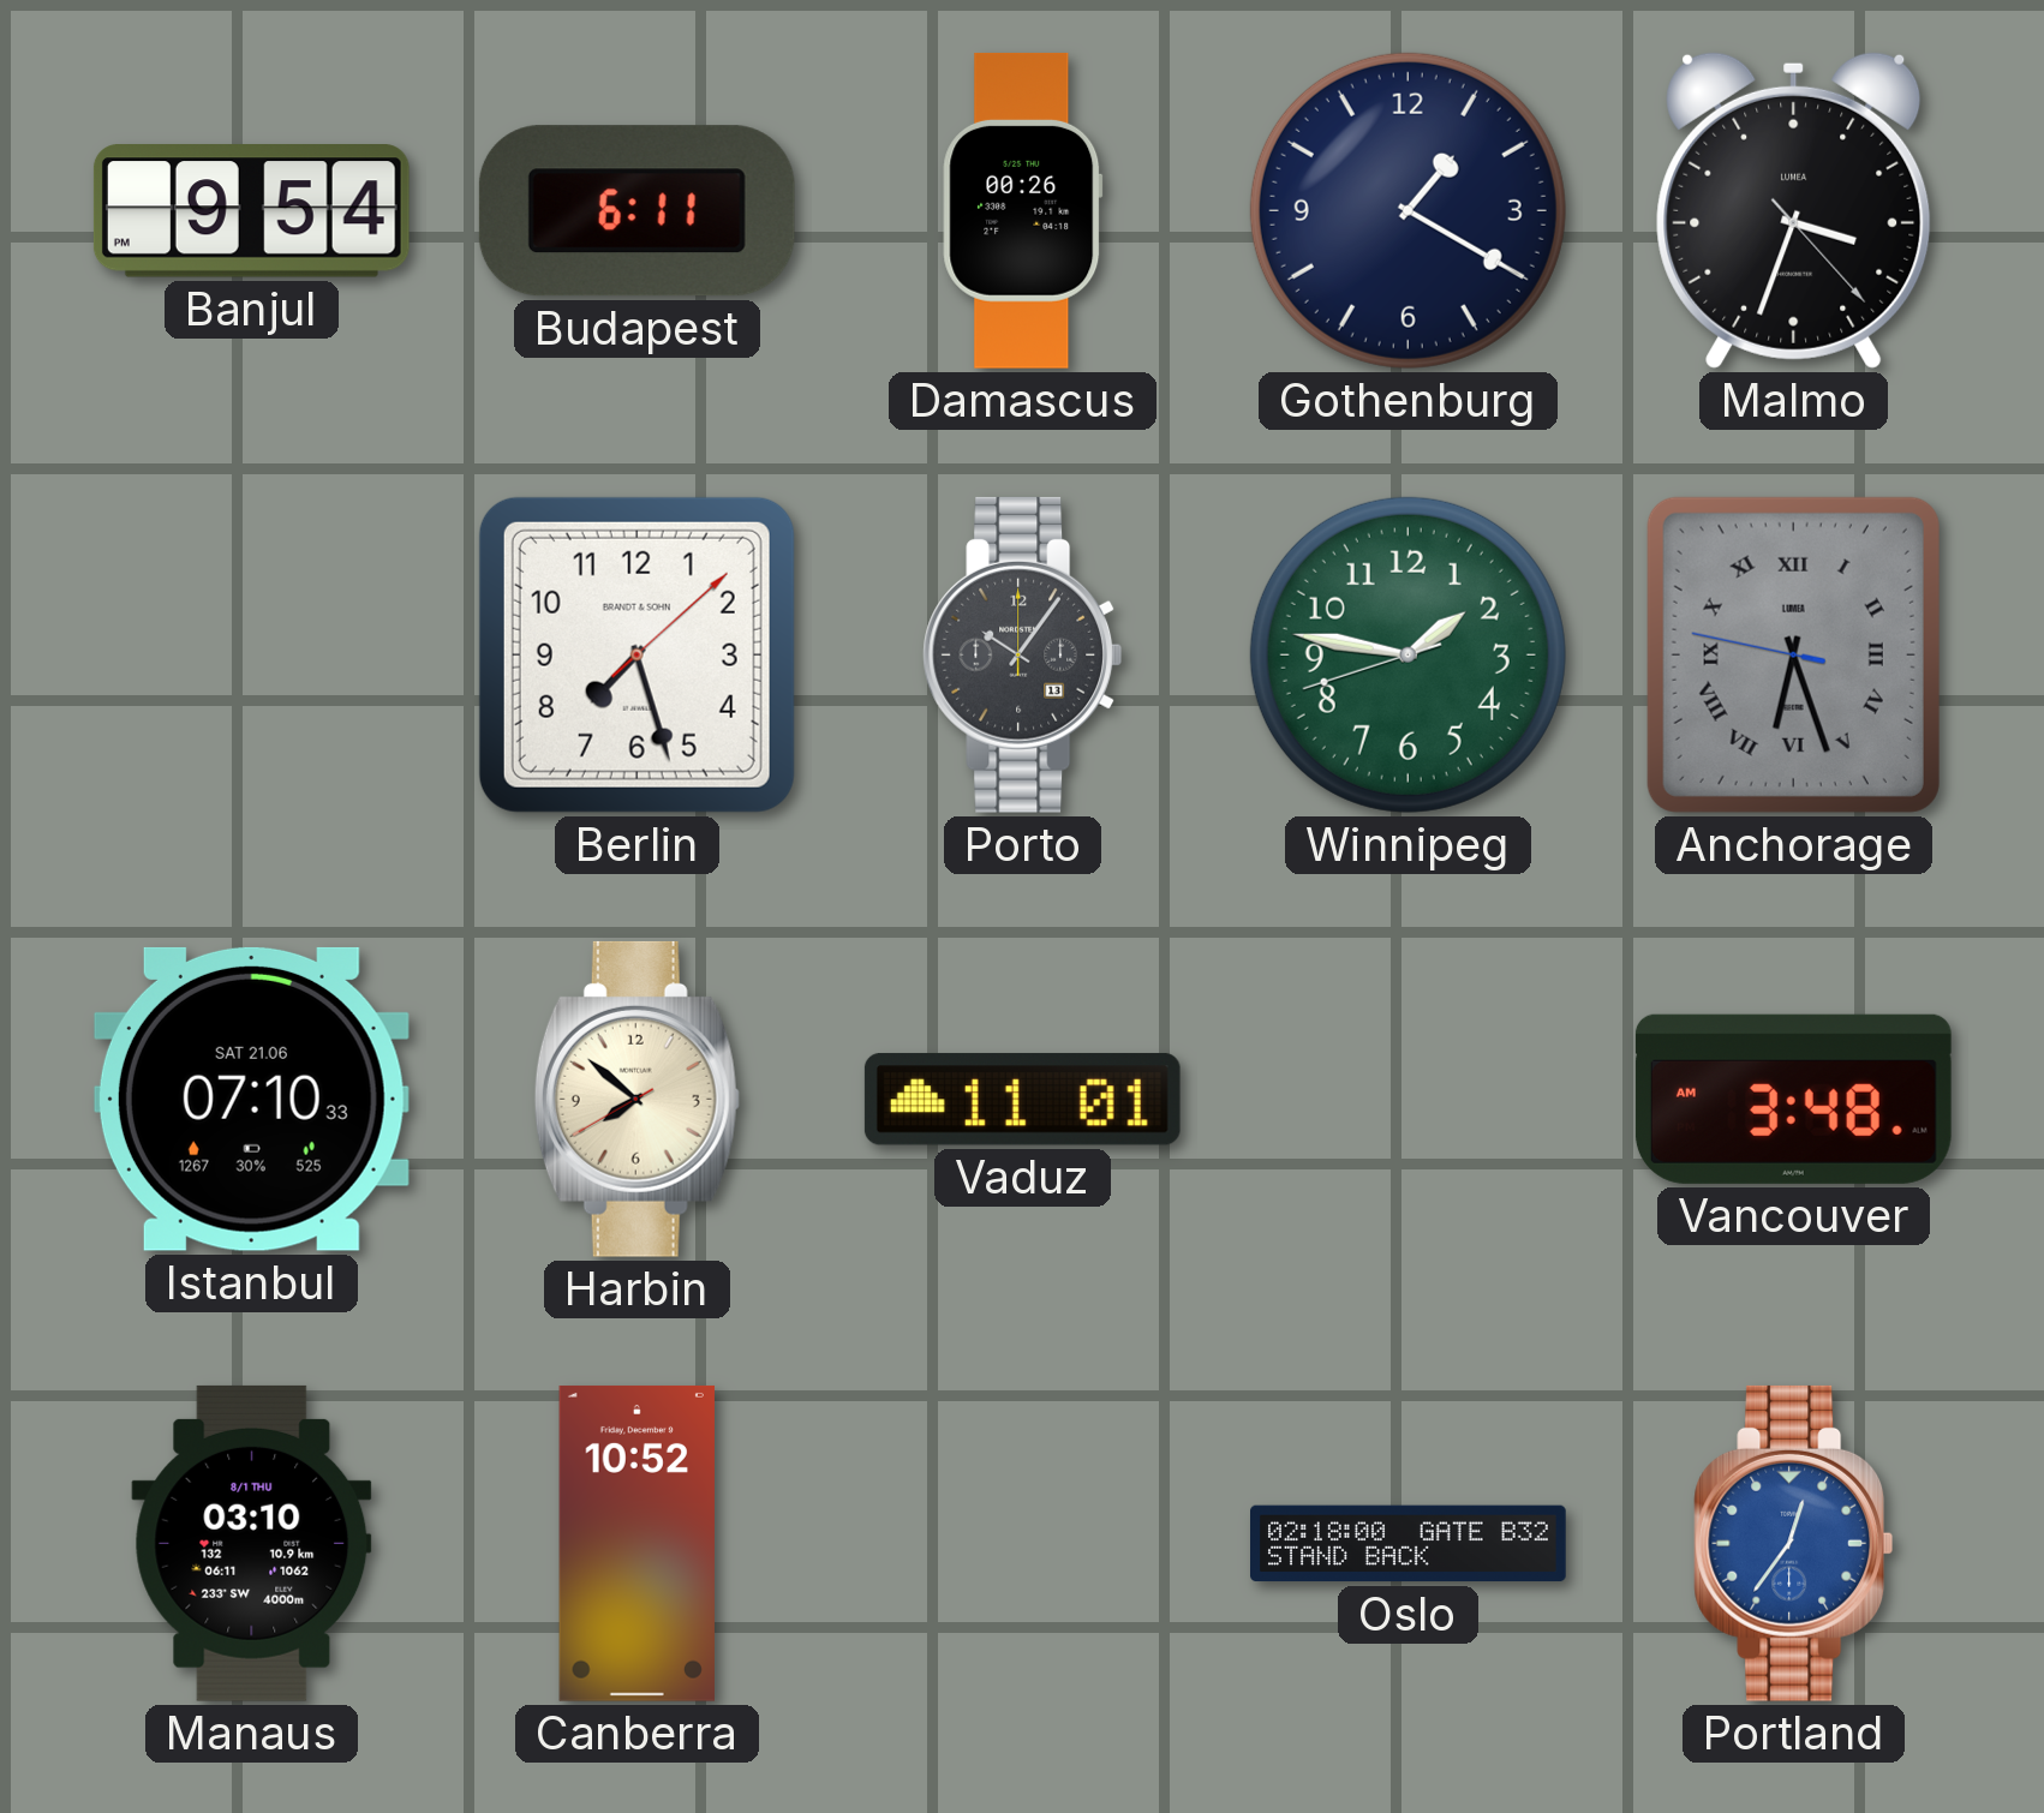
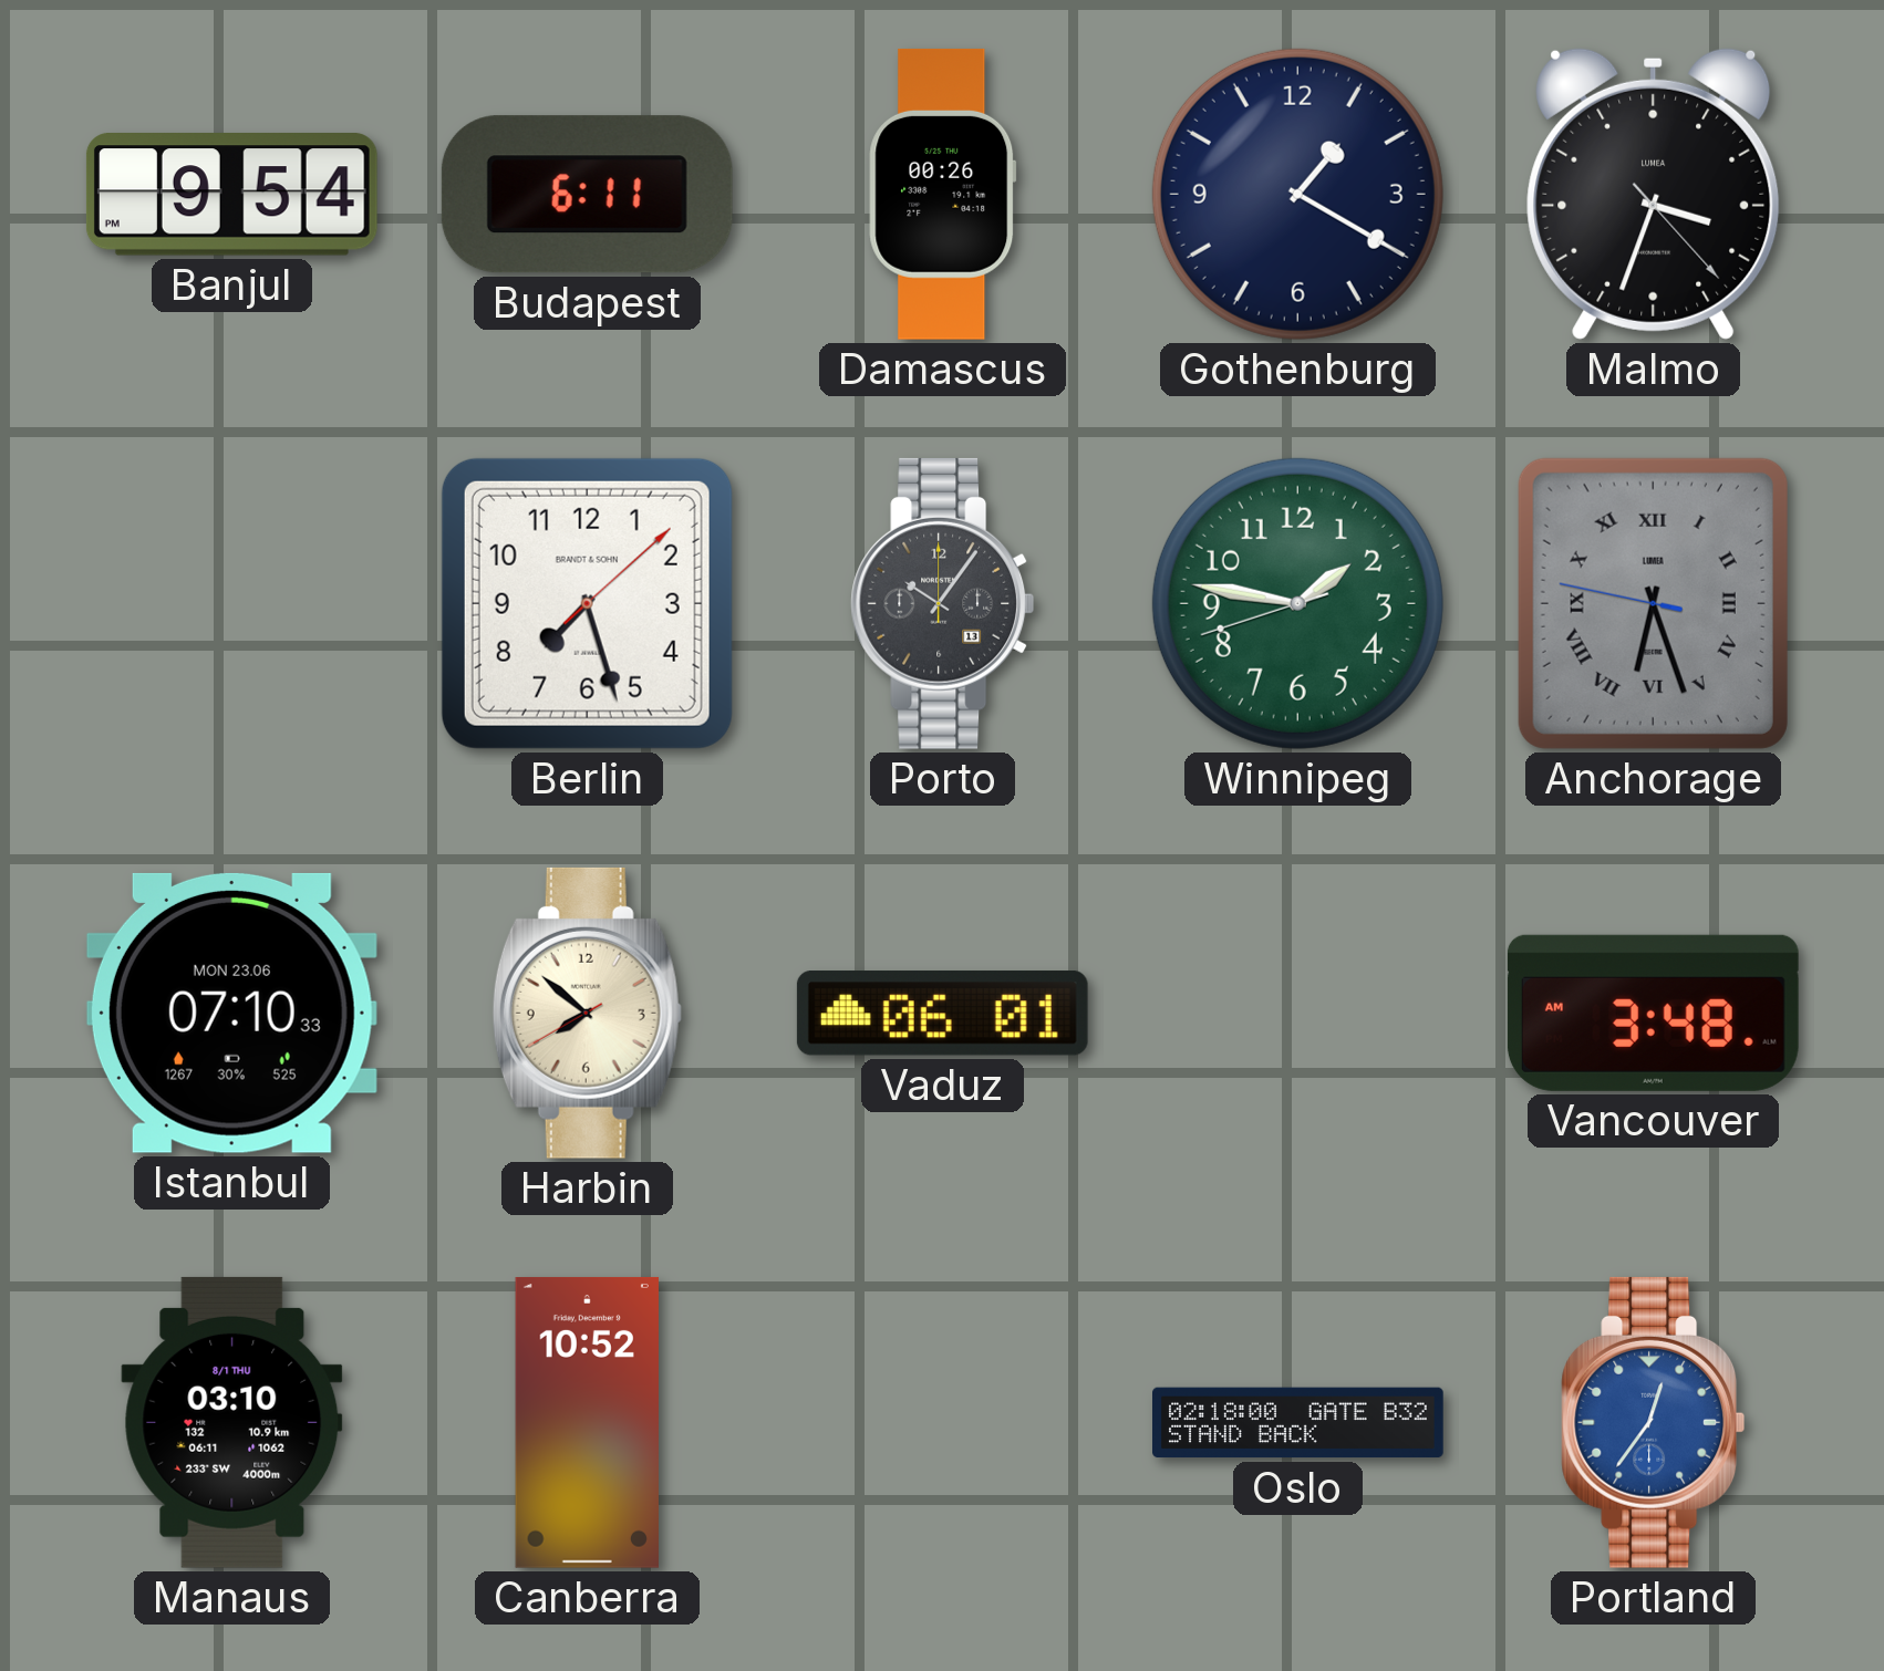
Istanbul date: SAT 21.06 -> MON 23.06 (231, 1013)
Vaduz: 11:01 -> 06:01 (942, 1014)
